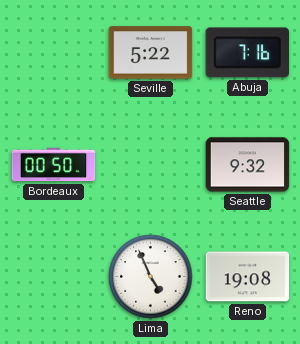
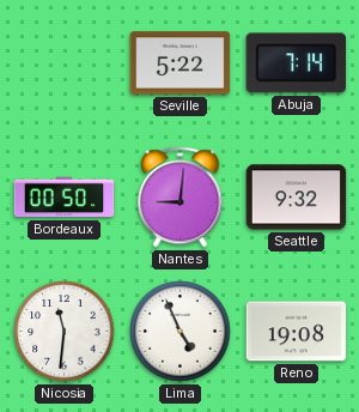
Abuja: 7:16 -> 7:14 (296, 63)
Nantes: none -> 9:01 (181, 198)
Nicosia: none -> 11:31 (65, 332)
